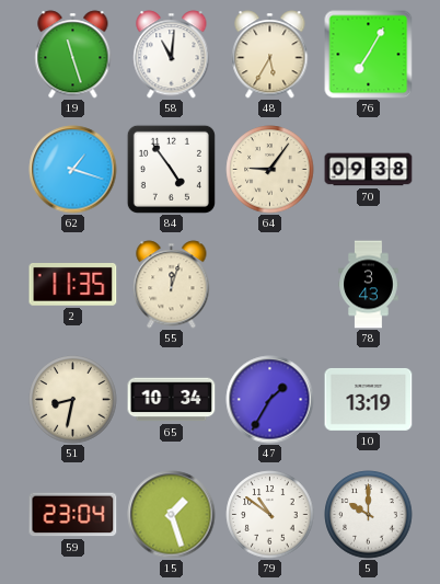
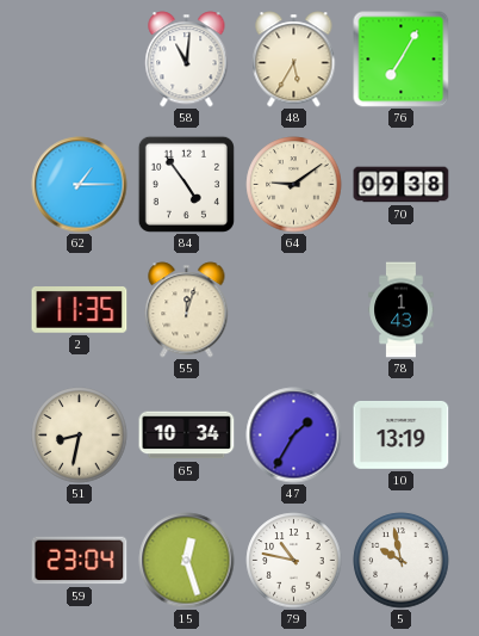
19: 11:27 -> none (73, 55)
62: 1:18 -> 1:15 (80, 185)
64: 9:06 -> 9:09 (294, 185)
78: 3:43 -> 1:43 (402, 310)
15: 1:27 -> 12:27 (187, 561)
79: 10:51 -> 10:47 (294, 561)
5: 10:00 -> 9:58 (402, 561)
